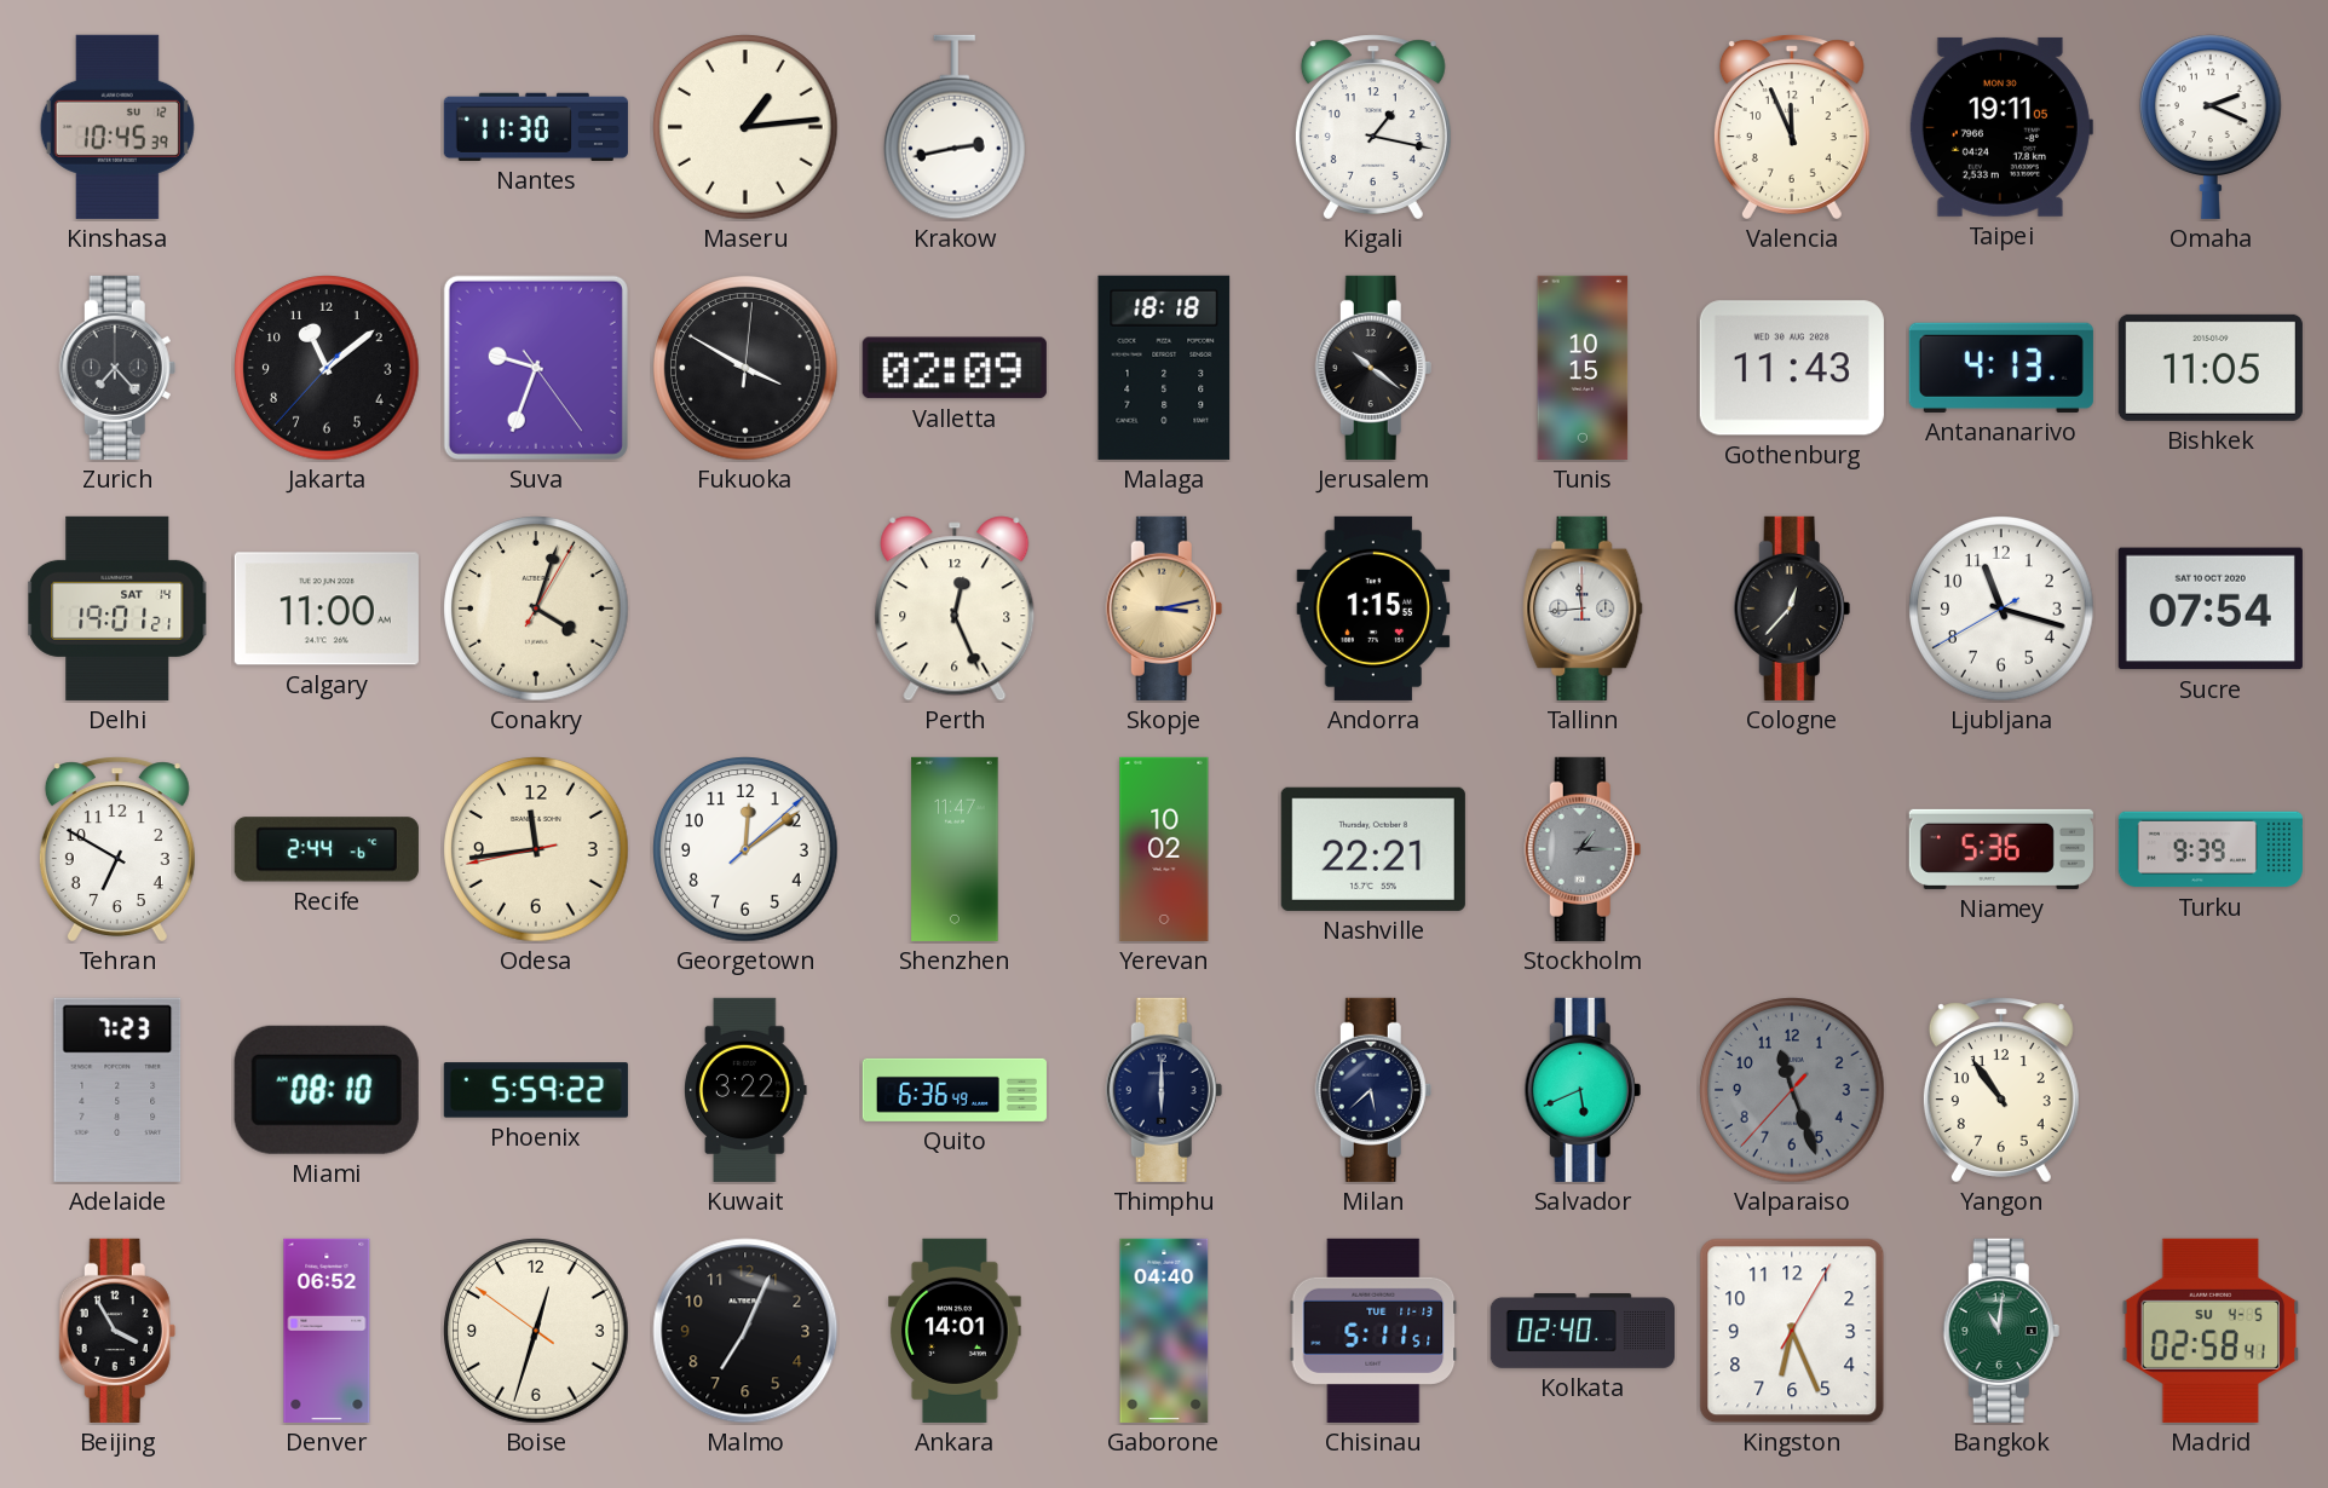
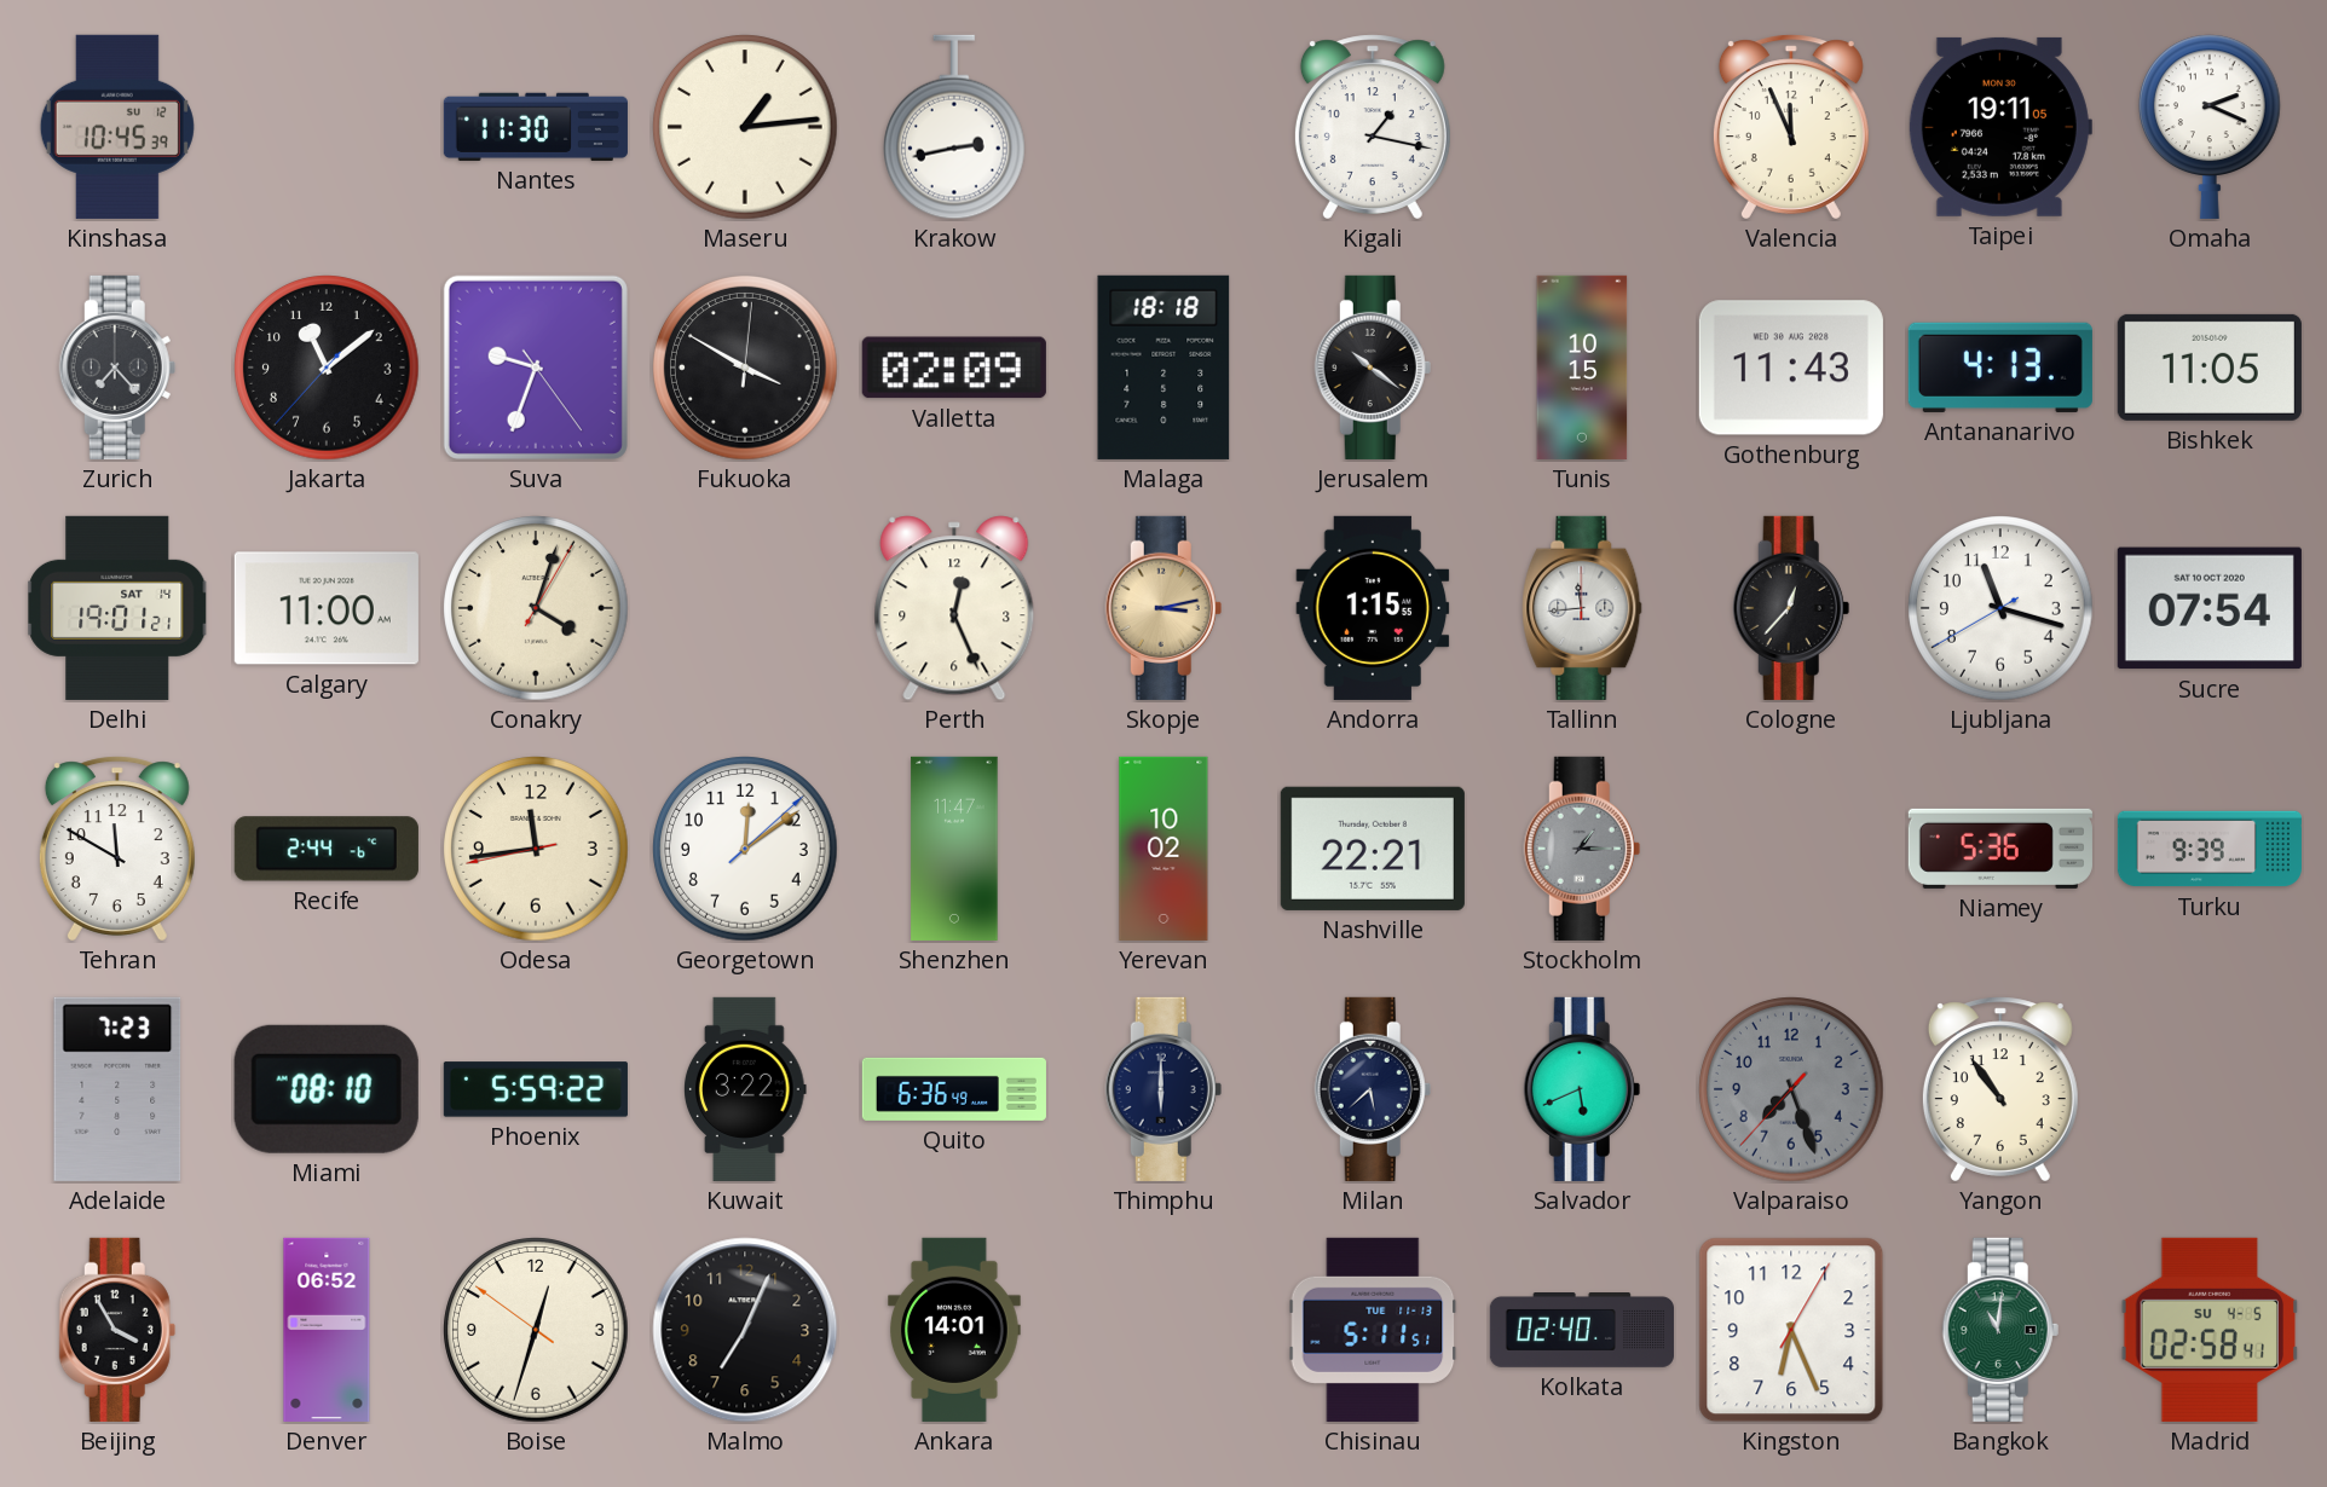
Tehran: 6:50 -> 11:50 (117, 849)
Valparaiso: 11:26 -> 7:26 (1791, 1089)
Gaborone: 04:40 -> none (1164, 1331)
